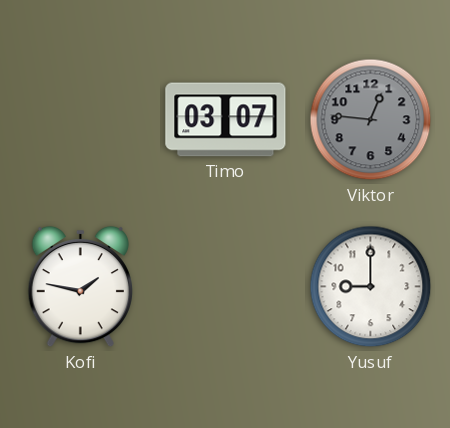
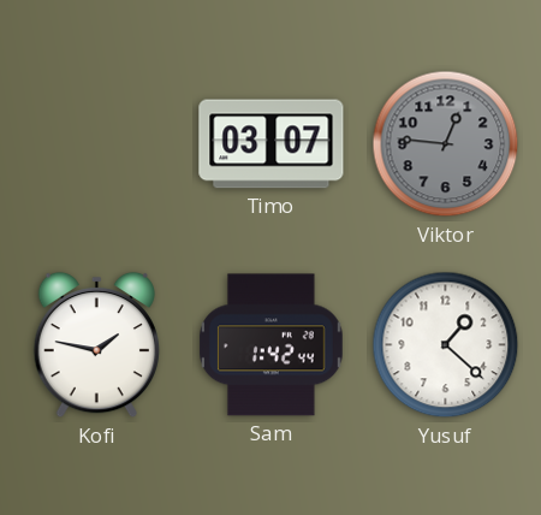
Sam: none -> 1:42 (270, 345)
Yusuf: 9:00 -> 1:22 (446, 345)
